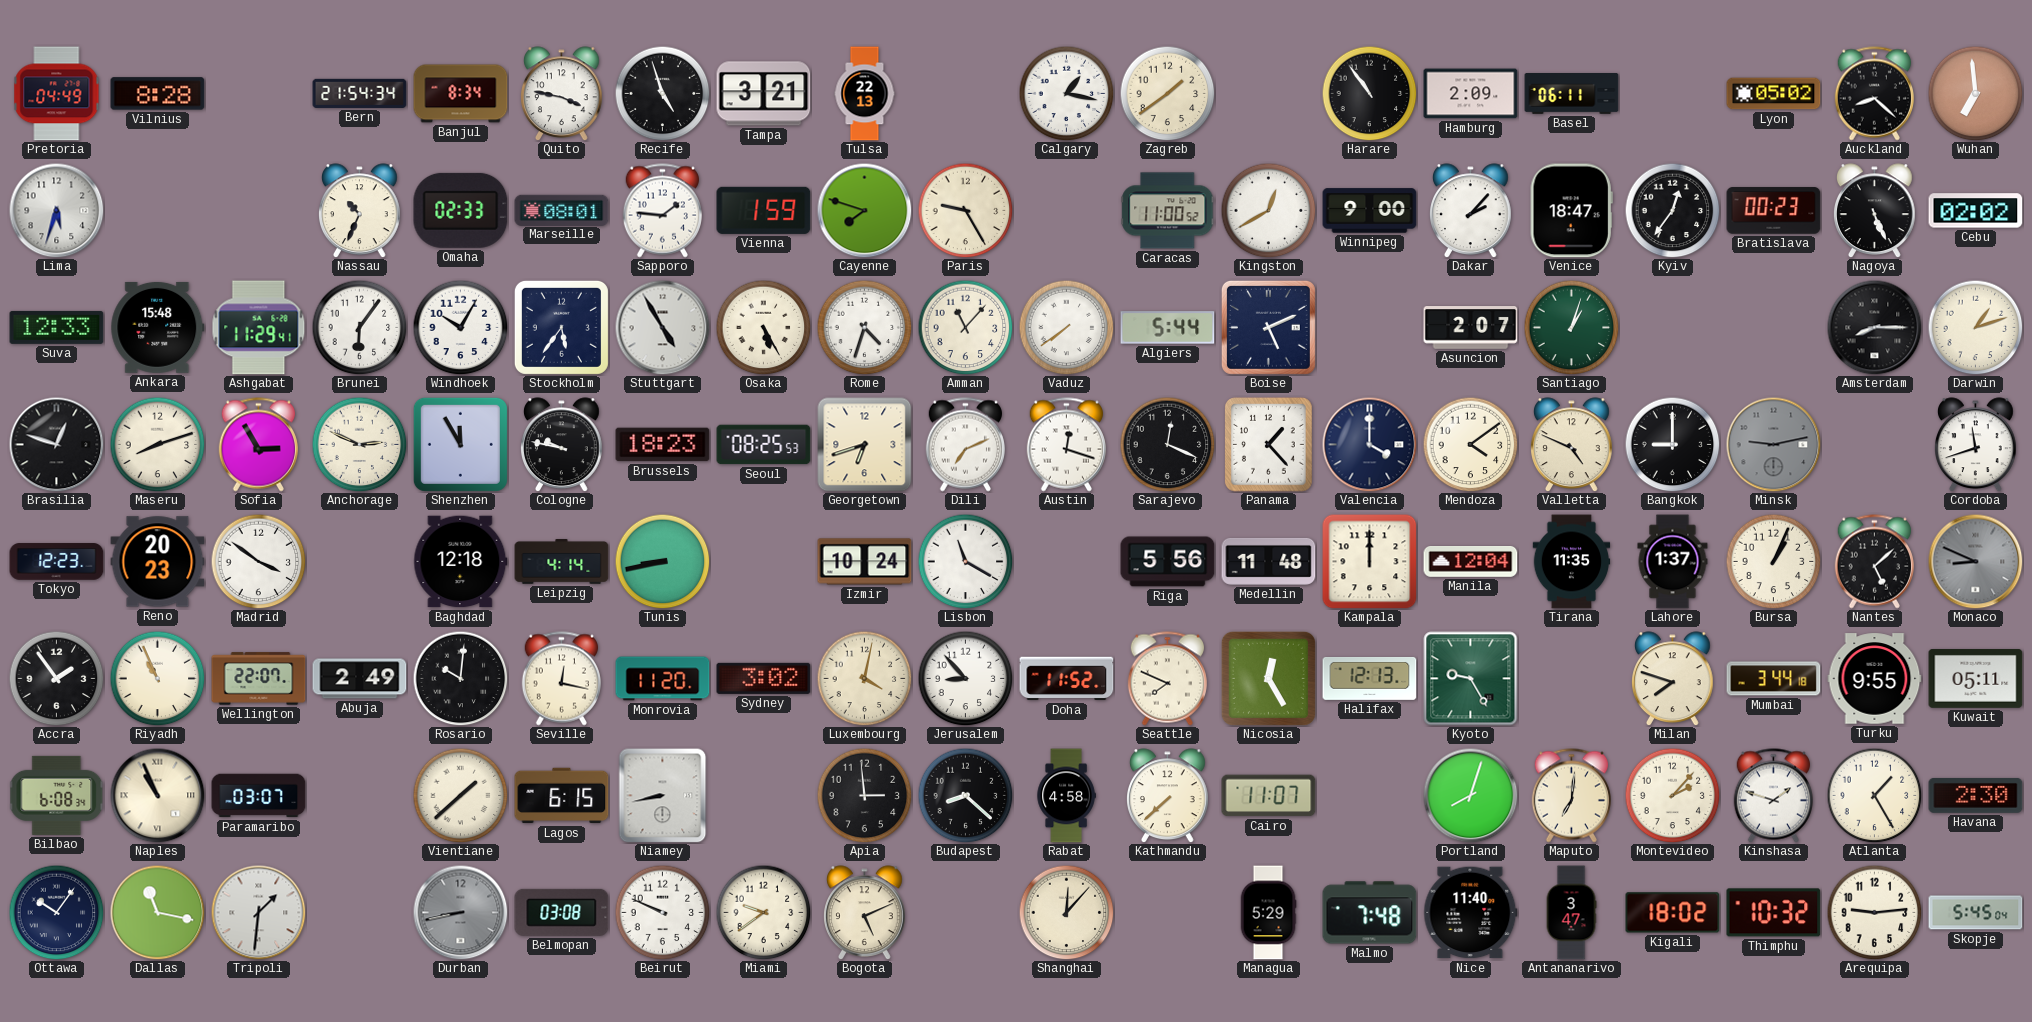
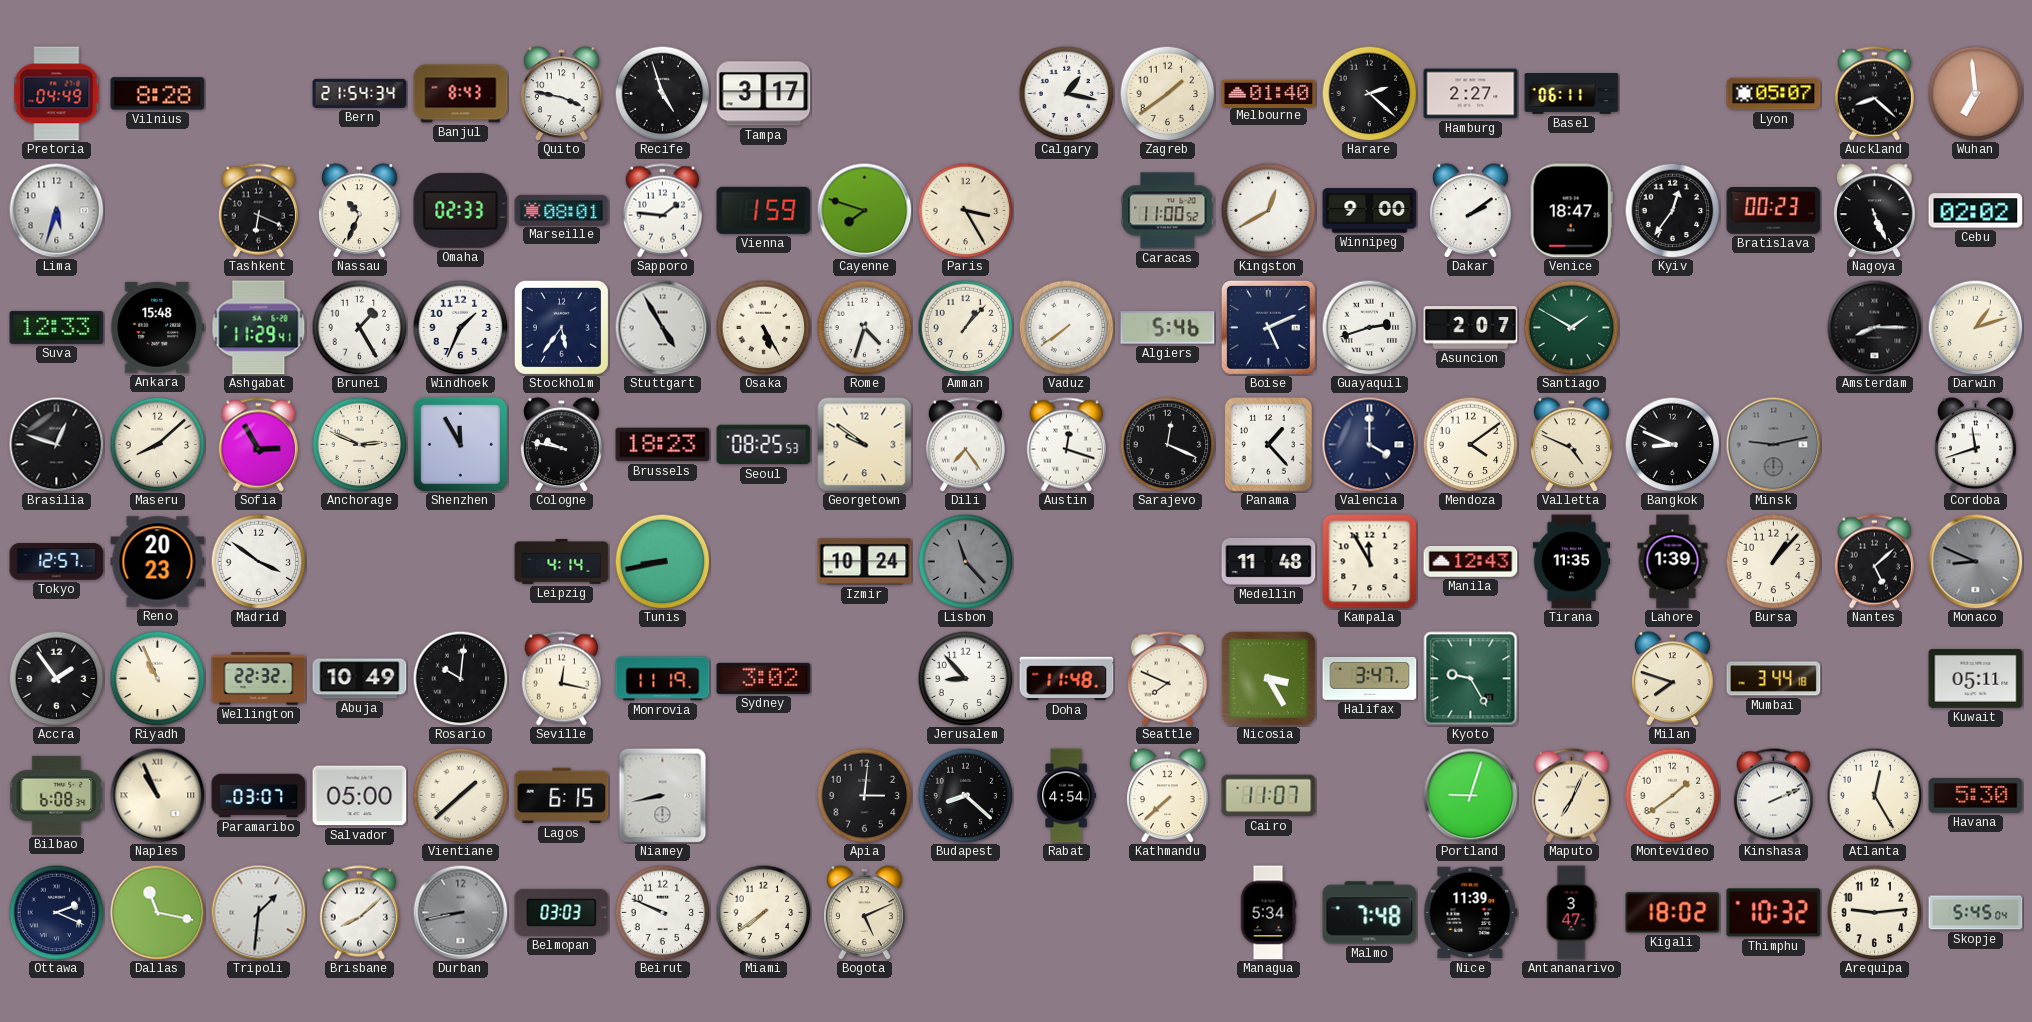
Banjul: 8:34 -> 8:43 (461, 94)
Tampa: 3:21 -> 3:17 (764, 94)
Tulsa: 22:13 -> none (865, 94)
Melbourne: none -> 01:40 (1269, 93)
Harare: 10:54 -> 2:22 (1369, 93)
Hamburg: 2:09 -> 2:27 (1471, 94)
Lyon: 05:02 -> 05:07 (1774, 94)
Tashkent: none -> 6:19 (258, 211)
Paris: 9:25 -> 3:25 (965, 210)
Dakar: 2:07 -> 2:09 (1471, 211)
Brunei: 6:06 -> 1:25 (359, 327)
Windhoek: 10:05 -> 1:34 (460, 327)
Amman: 11:07 -> 1:07 (965, 327)
Algiers: 5:44 -> 5:46 (1168, 328)
Guayaquil: none -> 2:42 (1369, 327)
Santiago: 1:03 -> 1:50 (1571, 327)
Maseru: 8:12 -> 8:08 (157, 444)
Georgetown: 6:42 -> 9:51 (865, 445)
Dili: 7:11 -> 7:24 (965, 445)
Bangkok: 9:00 -> 8:49 (1672, 444)
Tokyo: 12:23 -> 12:57 (57, 562)
Baghdad: 12:18 -> none (461, 562)
Lisbon: 11:20 -> 11:23 (965, 561)
Lisbon dial: white -> grey (965, 561)
Riga: 5:56 -> none (1168, 562)
Kampala: 12:00 -> 11:55 (1370, 562)
Manila: 12:04 -> 12:43 (1471, 562)
Lahore: 1:37 -> 1:39 (1673, 562)
Bursa: 1:04 -> 1:07 (1773, 561)
Wellington: 22:07 -> 22:32 (259, 679)
Abuja: 2:49 -> 10:49 (360, 679)
Monrovia: 11:20 -> 11:19 (663, 679)
Luxembourg: 4:02 -> none (864, 678)
Doha: 11:52 -> 11:48 (1067, 679)
Nicosia: 12:25 -> 3:25 (1268, 678)
Halifax: 12:13 -> 3:47 (1370, 678)
Turku: 9:55 -> none (1875, 679)
Salvador: none -> 05:00 (360, 796)
Apia: 2:59 -> 3:01 (864, 795)
Rabat: 4:58 -> 4:54 (1066, 796)
Portland: 8:03 -> 9:03 (1470, 795)
Maputo: 7:01 -> 7:04 (1571, 796)
Montevideo: 2:07 -> 1:39 (1672, 795)
Kinshasa: 1:48 -> 2:11 (1773, 796)
Atlanta: 1:25 -> 12:25 (1874, 795)
Havana: 2:30 -> 5:30 (1976, 795)
Ottawa: 10:06 -> 2:19 (56, 912)
Brisbane: none -> 8:08 (359, 913)
Belmopan: 03:08 -> 03:03 (562, 912)
Miami: 9:39 -> 7:39 (763, 912)
Shanghai: 12:07 -> none (1066, 912)
Managua: 5:29 -> 5:34 (1268, 913)
Nice: 11:40 -> 11:39 (1471, 913)
